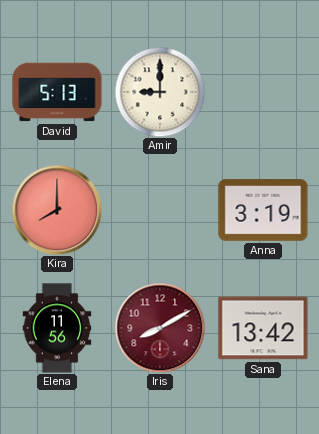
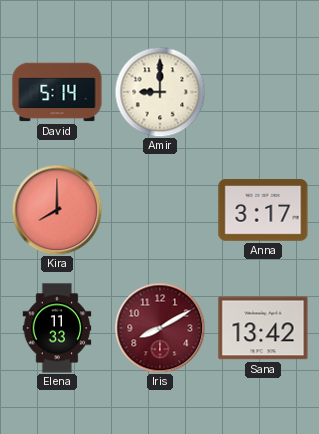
David: 5:13 -> 5:14 (57, 92)
Anna: 3:19 -> 3:17 (263, 210)
Elena: 11:56 -> 11:33 (57, 328)
